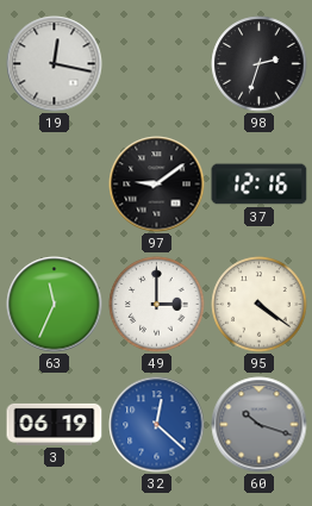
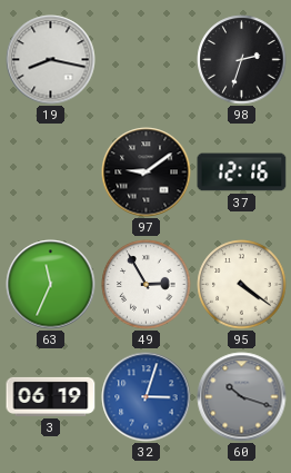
19: 12:17 -> 8:17 (51, 60)
49: 3:00 -> 2:55 (147, 285)
32: 12:22 -> 3:03 (147, 397)
